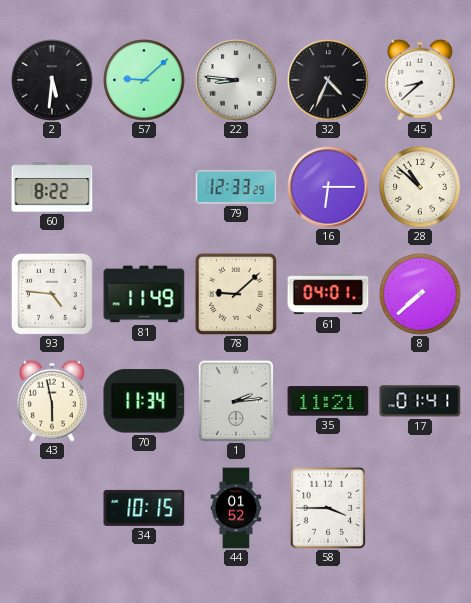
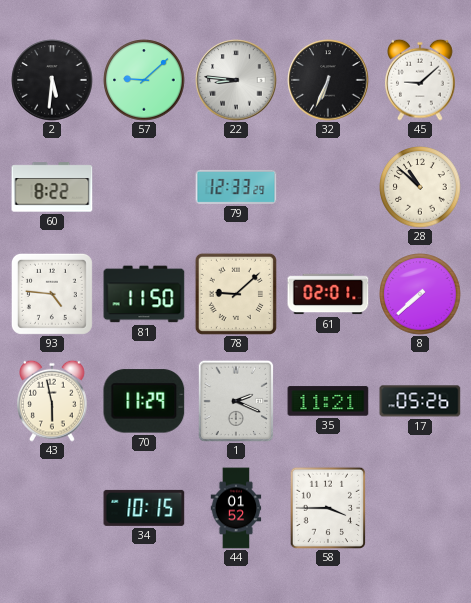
32: 4:34 -> 6:34 (328, 80)
45: 8:38 -> 9:08 (421, 80)
16: 6:15 -> none (328, 187)
81: 11:49 -> 11:50 (144, 294)
61: 04:01 -> 02:01 (328, 294)
70: 11:34 -> 11:29 (144, 401)
1: 2:14 -> 2:19 (235, 400)
17: 01:41 -> 05:26 (420, 401)
